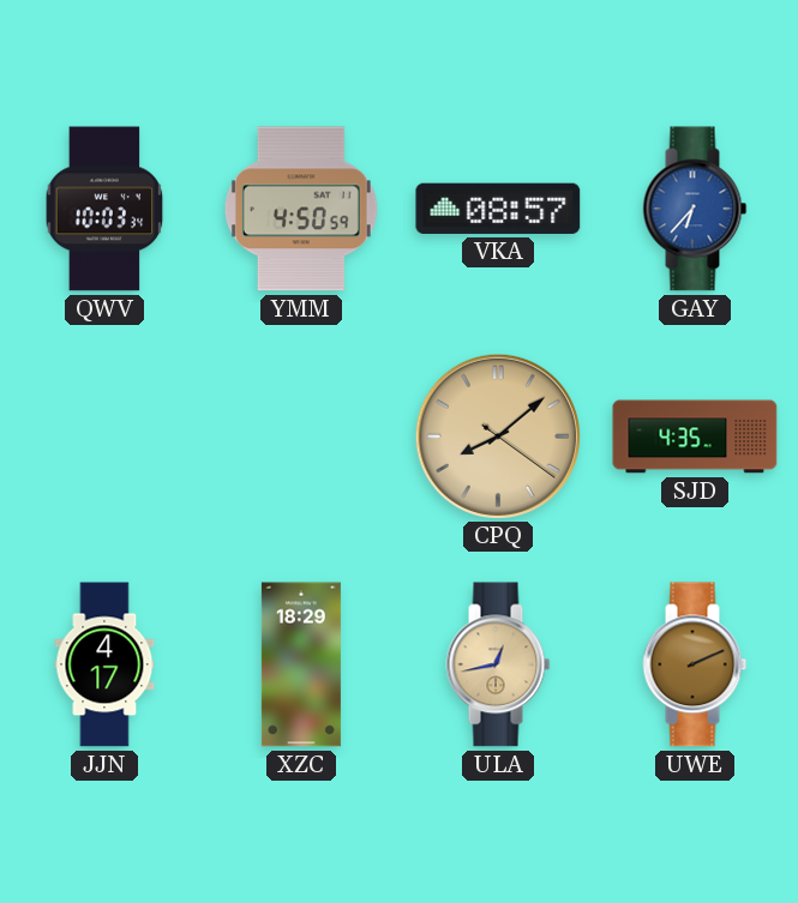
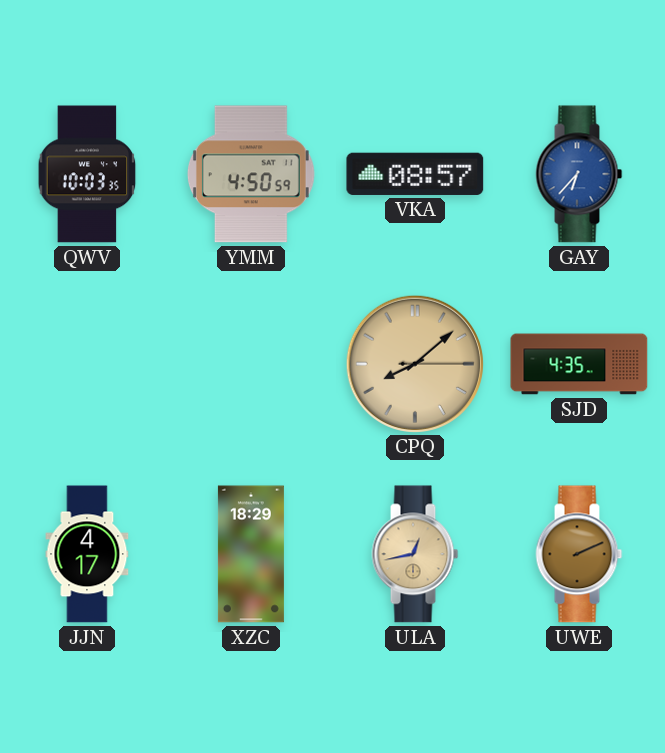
QWV: 10:03:34 -> 10:03:35 (87, 174)
CPQ: 8:08:21 -> 8:08:15 (414, 363)
